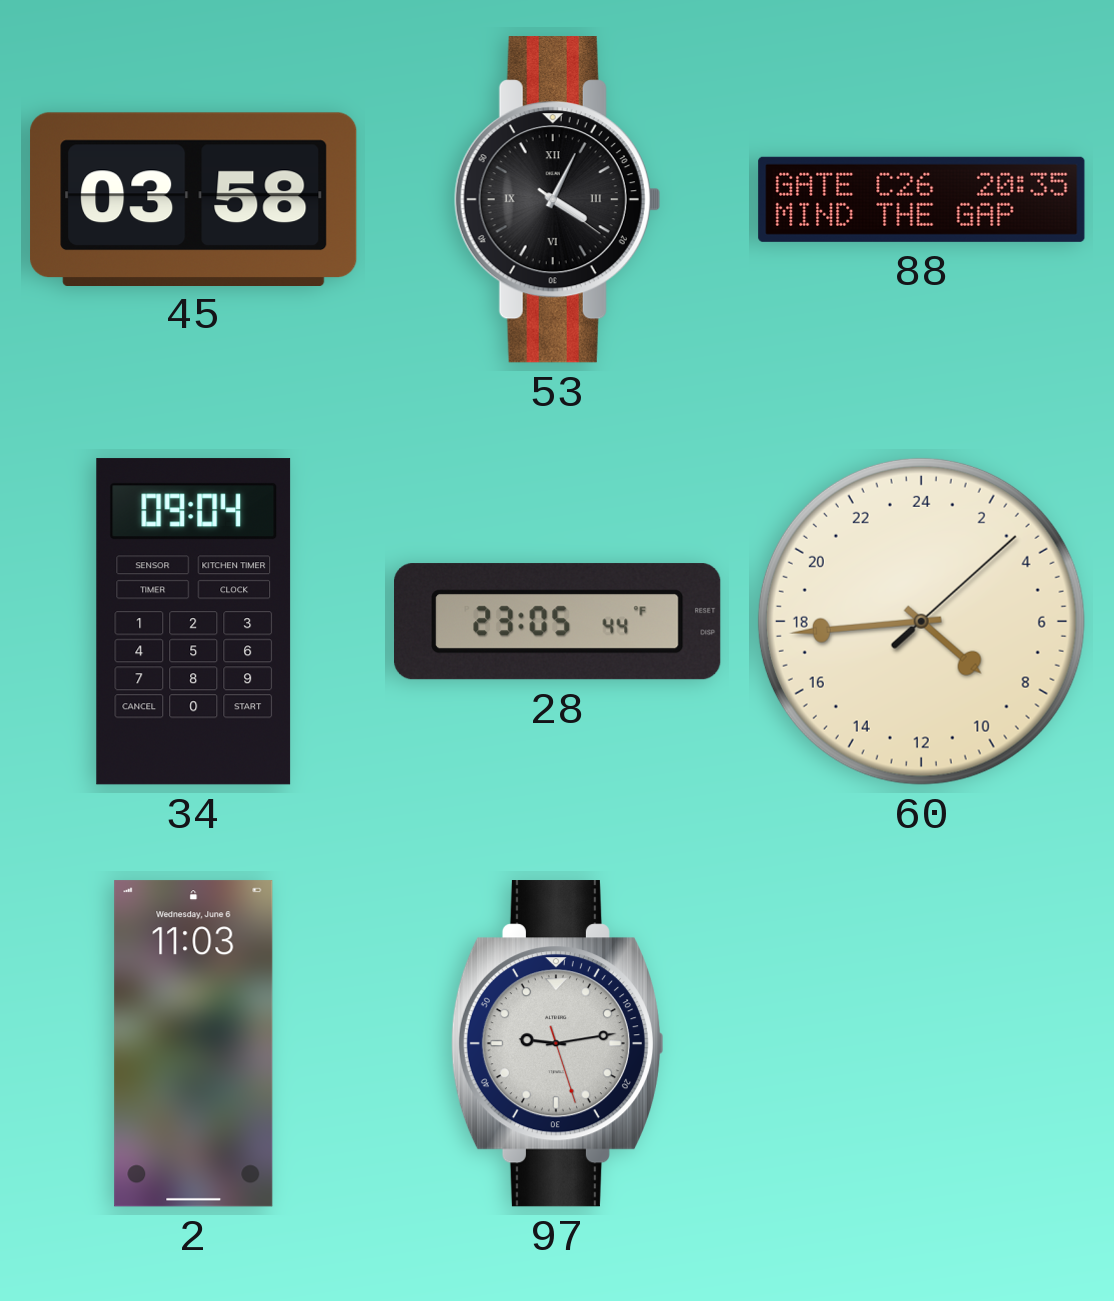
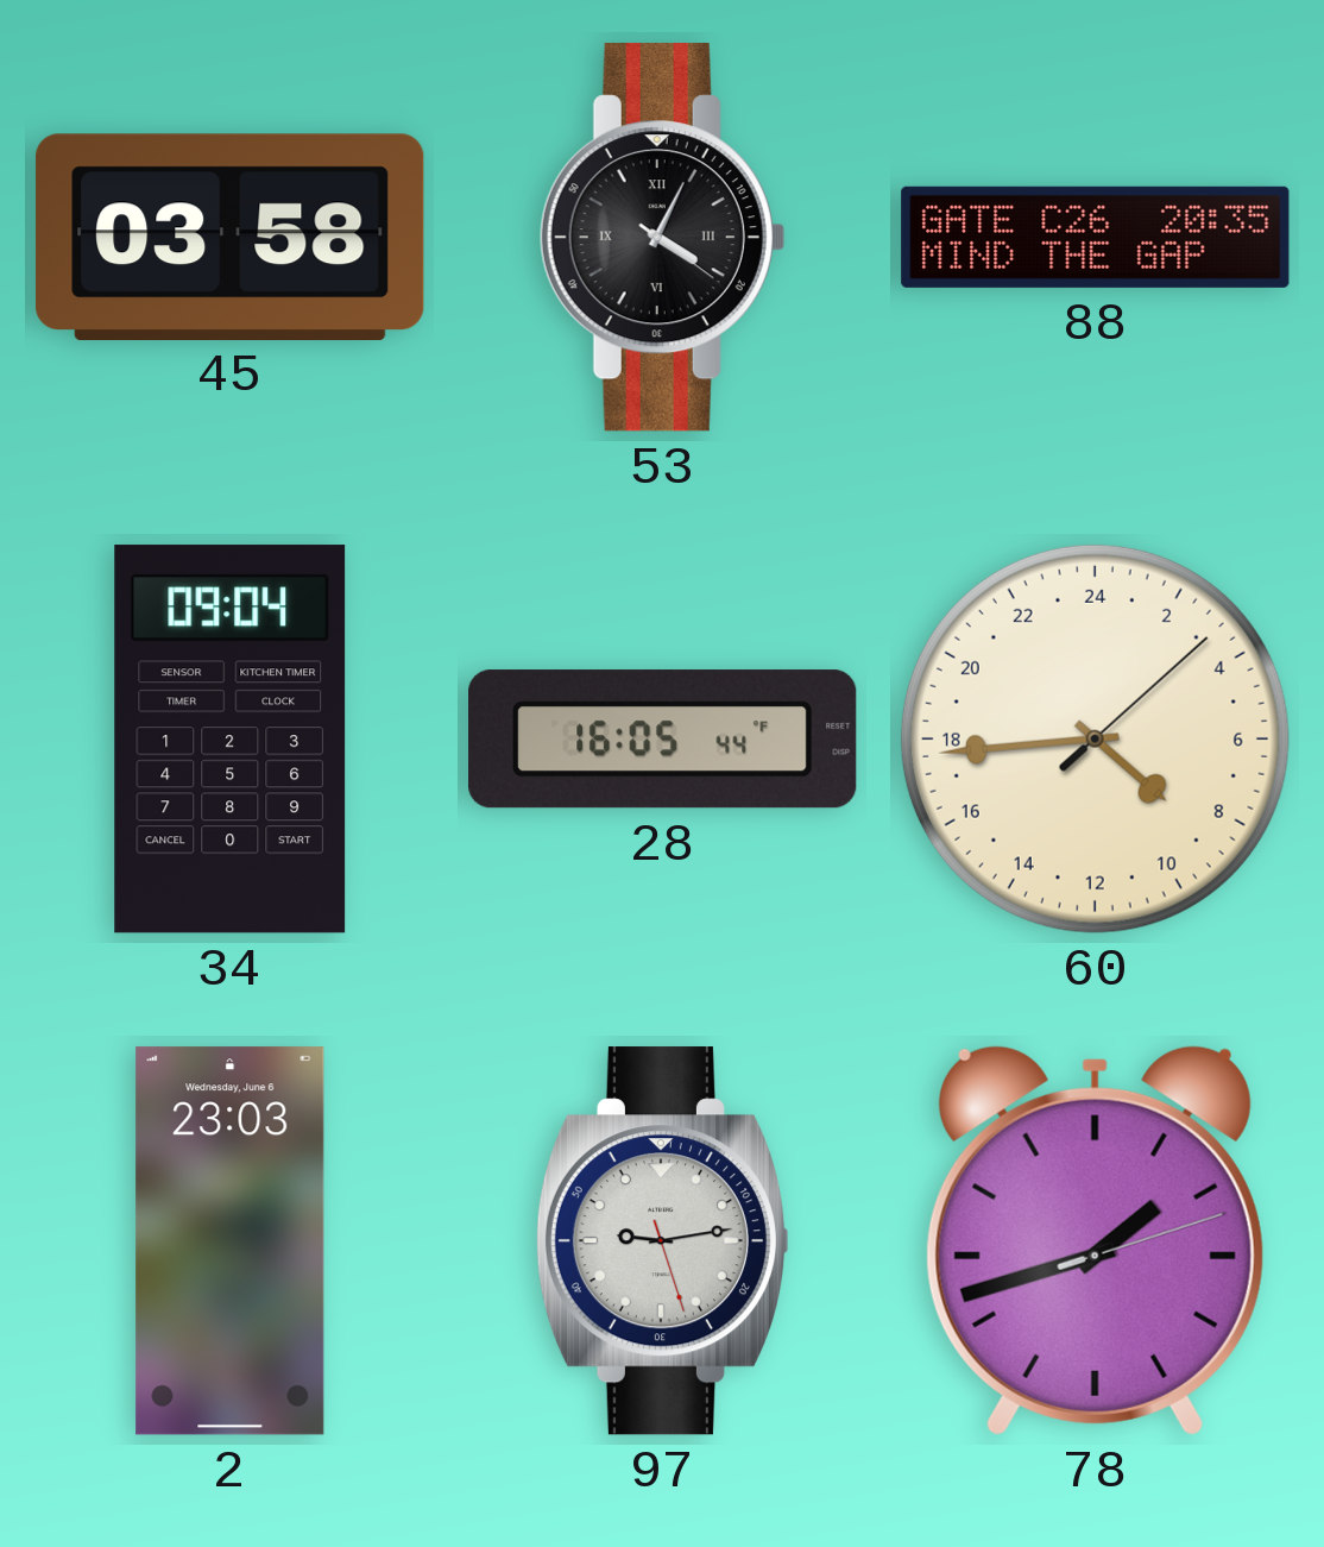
28: 23:05 -> 16:05 (663, 740)
2: 11:03 -> 23:03 (231, 1241)
78: none -> 1:42 (1095, 1240)
